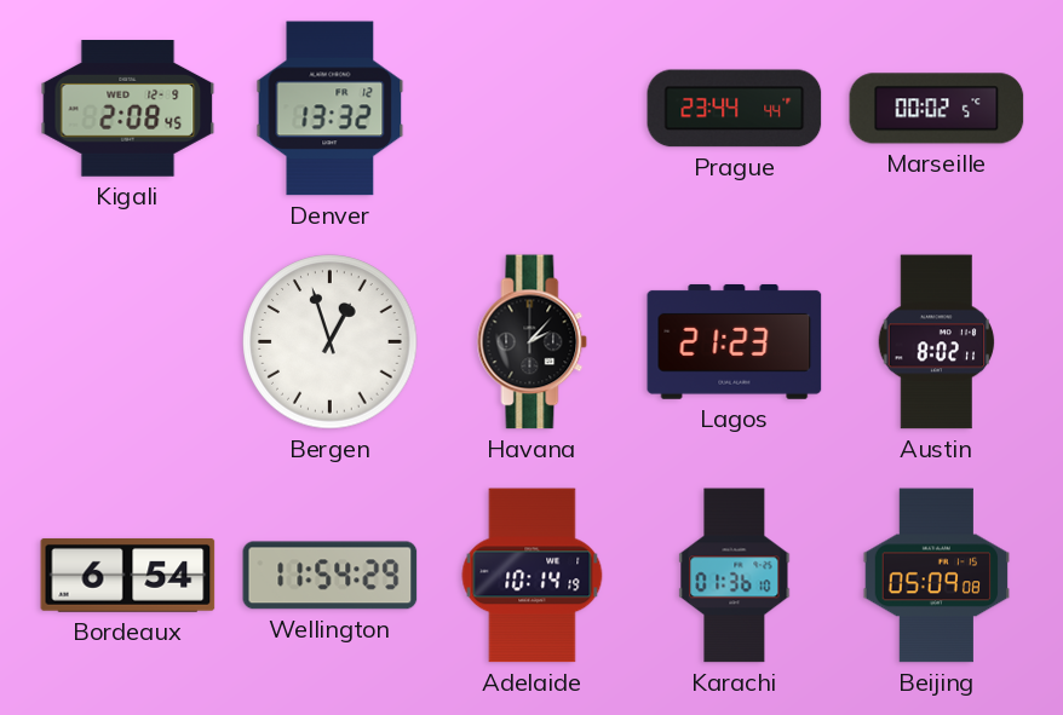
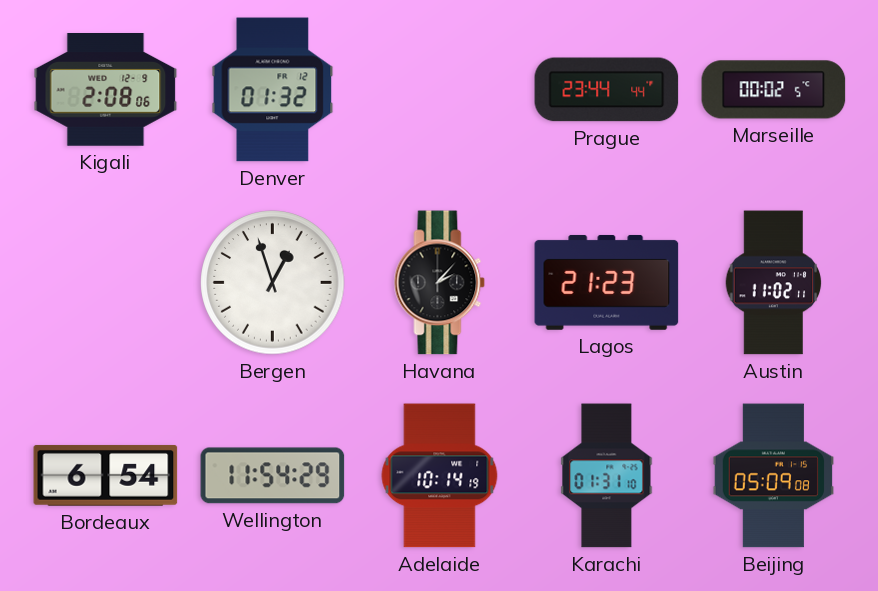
Kigali: 2:08:45 -> 2:08:06 (106, 90)
Denver: 13:32 -> 01:32 (273, 90)
Austin: 8:02 -> 11:02 (774, 283)
Karachi: 01:36 -> 01:31 (607, 476)
